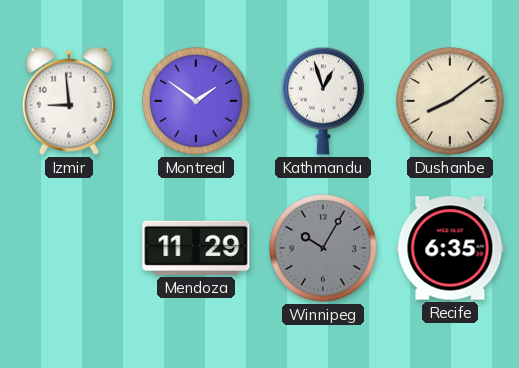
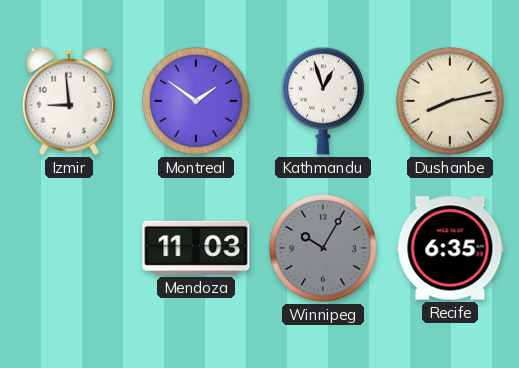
Dushanbe: 8:09 -> 8:13 (451, 102)
Mendoza: 11:29 -> 11:03 (196, 248)
